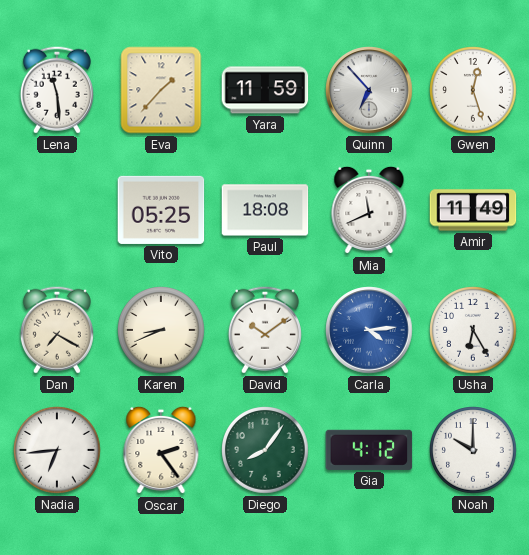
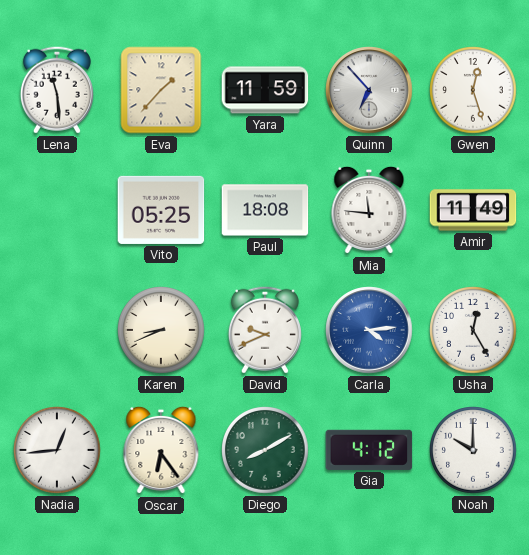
Mia: 11:41 -> 11:46 (369, 210)
Dan: 7:20 -> none (57, 330)
David: 10:09 -> 9:41 (265, 330)
Usha: 6:25 -> 12:25 (473, 330)
Nadia: 6:44 -> 12:44 (57, 450)
Oscar: 2:24 -> 6:24 (161, 450)
Diego: 8:06 -> 8:10 (265, 450)
